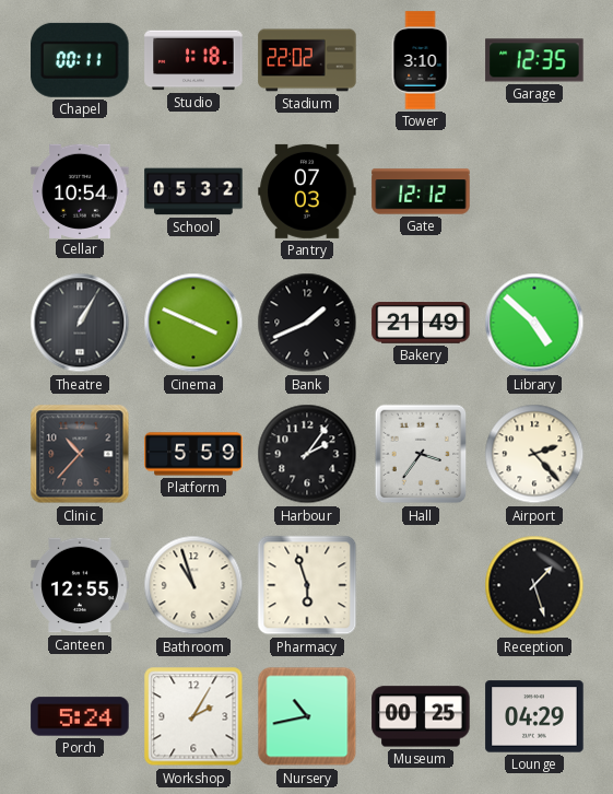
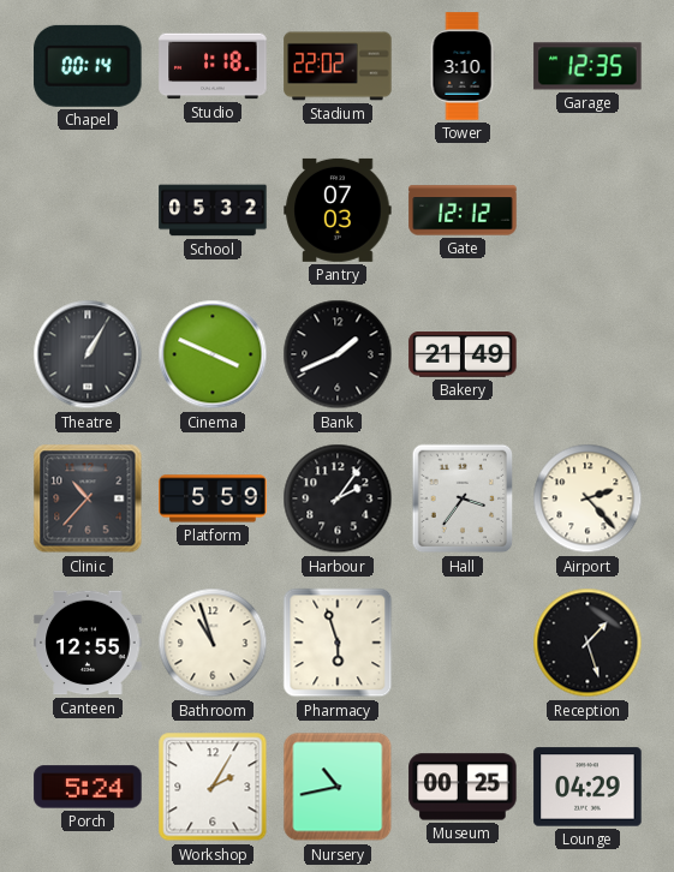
Chapel: 00:11 -> 00:14 (88, 66)
Cellar: 10:54 -> none (80, 190)
Library: 4:52 -> none (534, 323)
